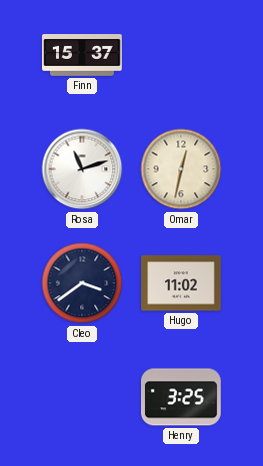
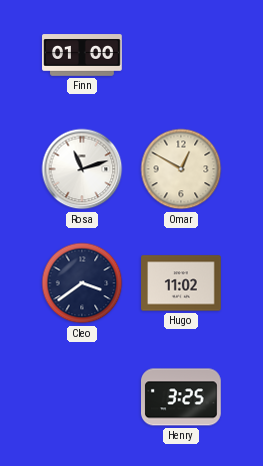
Finn: 15:37 -> 01:00 (82, 55)
Omar: 12:32 -> 12:50 (181, 169)
